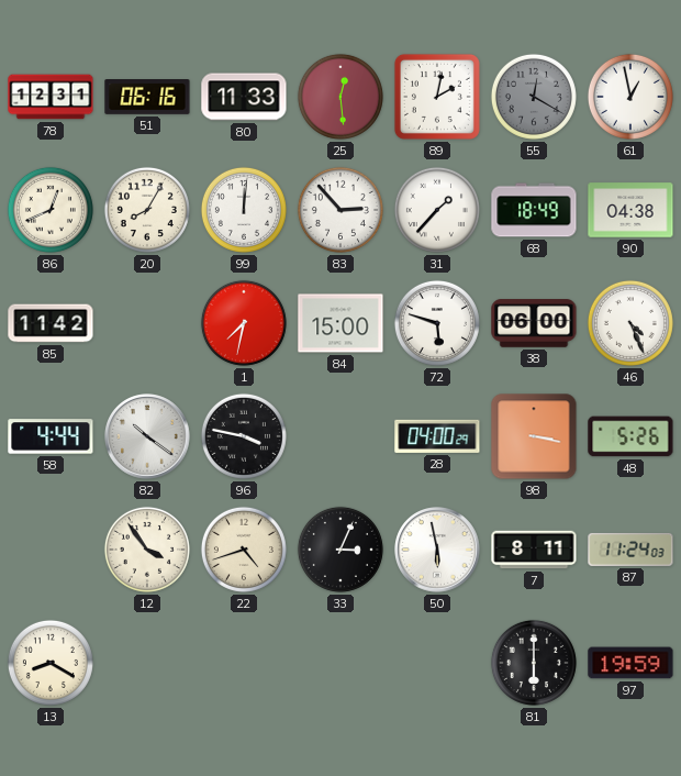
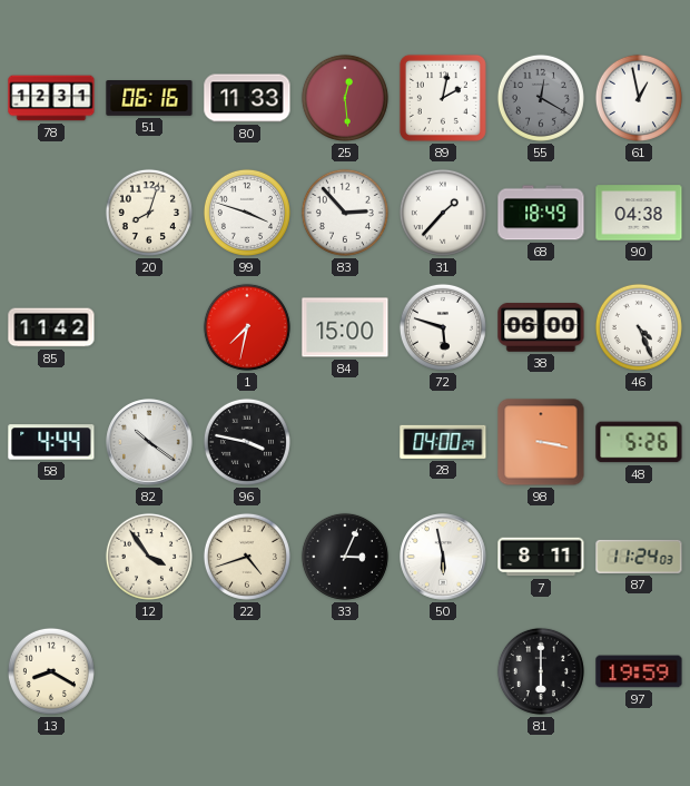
86: 12:41 -> none (51, 210)
20: 8:05 -> 8:03 (149, 213)
99: 12:01 -> 3:48 (247, 213)
